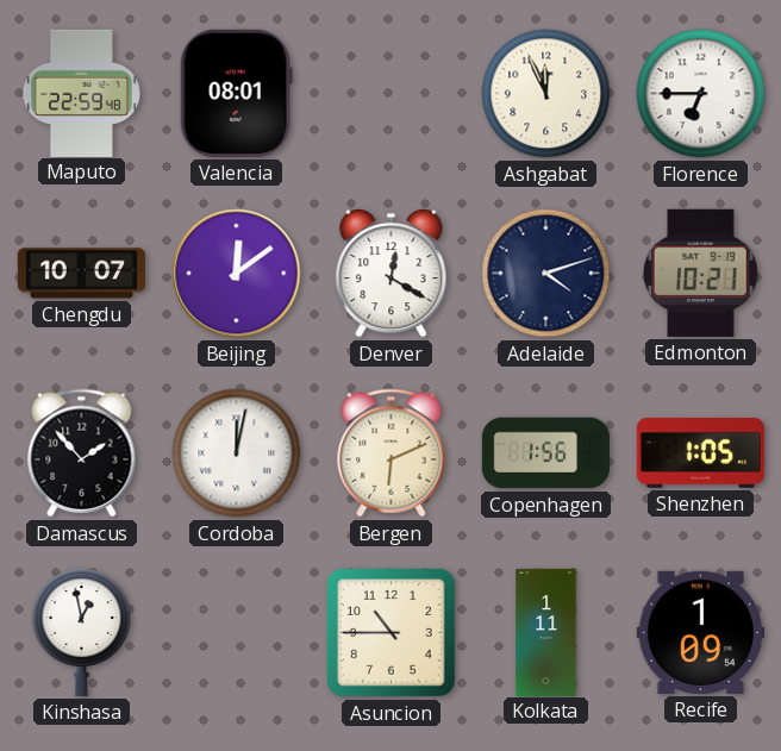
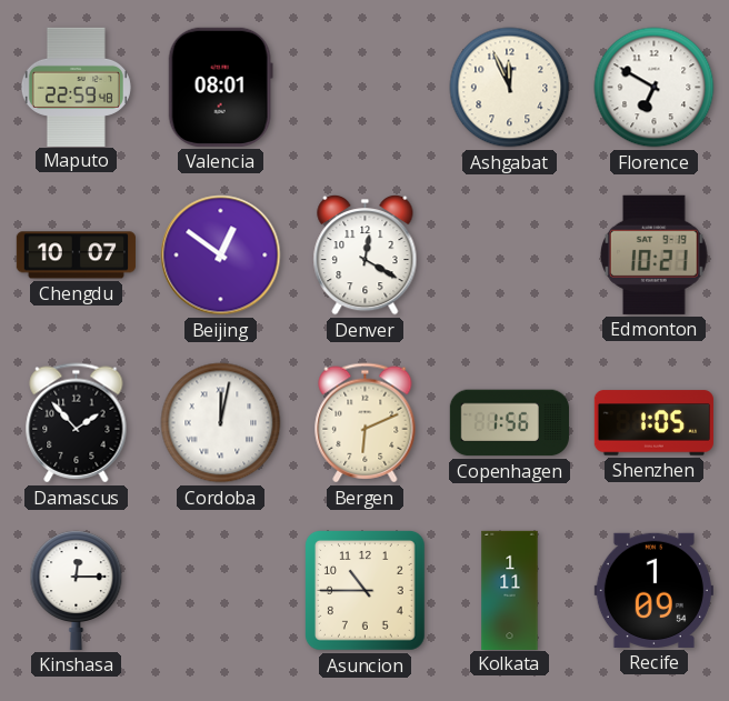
Florence: 6:45 -> 6:50 (655, 88)
Beijing: 12:09 -> 12:51 (221, 256)
Adelaide: 4:12 -> none (546, 274)
Kinshasa: 12:58 -> 12:15 (77, 590)
